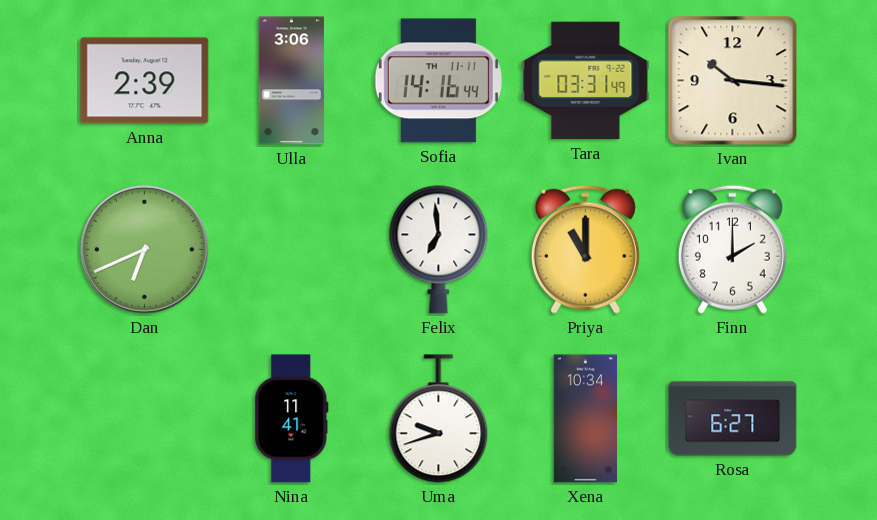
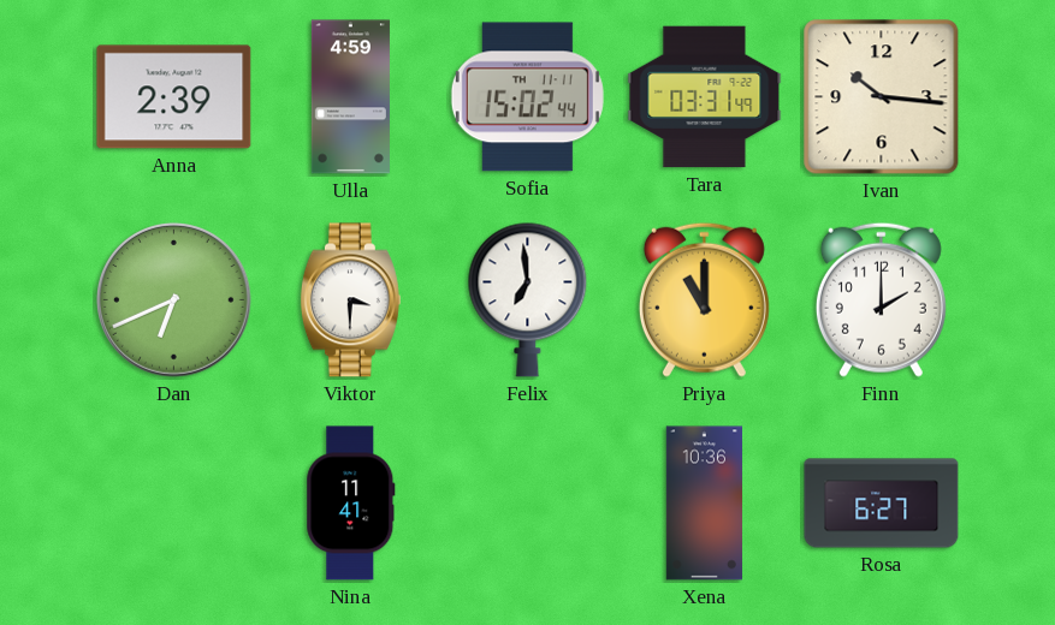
Ulla: 3:06 -> 4:59 (350, 97)
Sofia: 14:16 -> 15:02 (527, 97)
Viktor: none -> 3:30 (350, 300)
Uma: 9:42 -> none (439, 419)
Xena: 10:34 -> 10:36 (704, 504)
